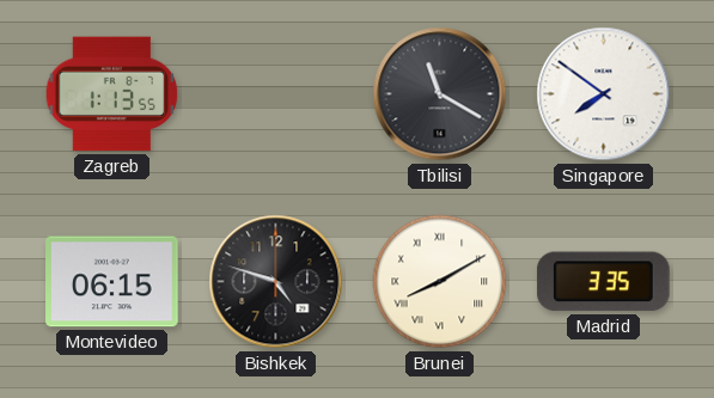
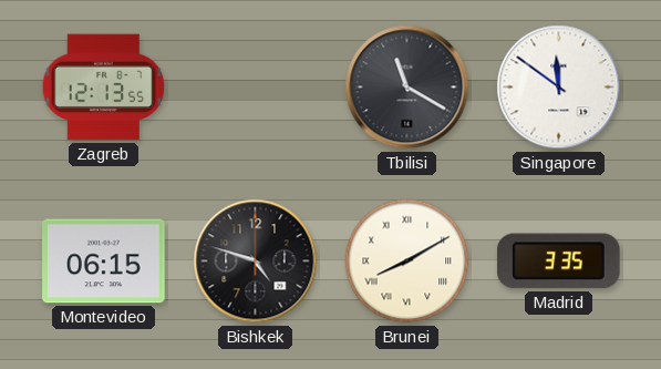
Zagreb: 1:13 -> 12:13 (104, 88)
Singapore: 7:51 -> 11:51 (559, 88)
